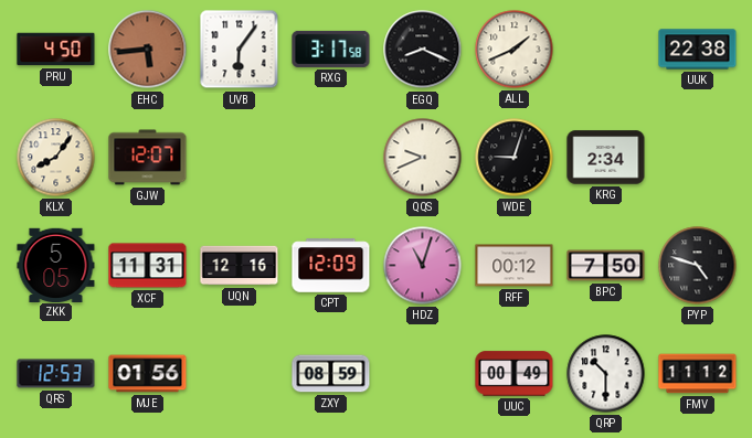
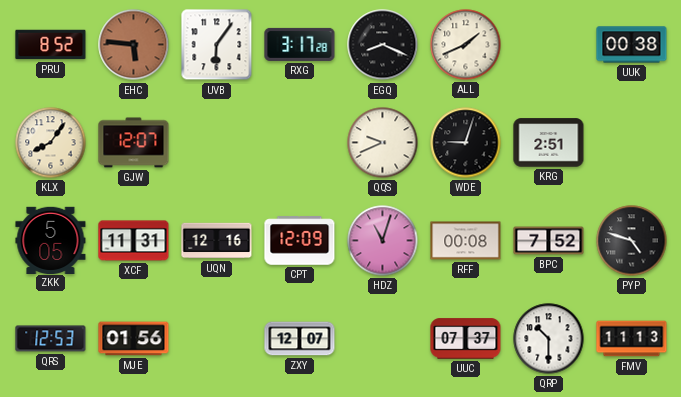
PRU: 4:50 -> 8:52 (51, 45)
EHC: 5:44 -> 5:46 (134, 45)
RXG: 3:17:58 -> 3:17:28 (300, 44)
UUK: 22:38 -> 00:38 (632, 45)
KRG: 2:34 -> 2:51 (549, 143)
RFF: 00:12 -> 00:08 (466, 241)
BPC: 7:50 -> 7:52 (549, 241)
ZXY: 08:59 -> 12:07 (300, 339)
UUC: 00:49 -> 07:37 (466, 339)
FMV: 11:12 -> 11:13 (632, 339)
